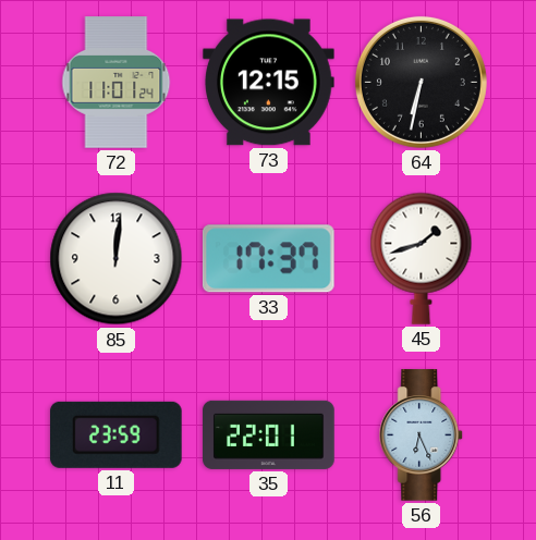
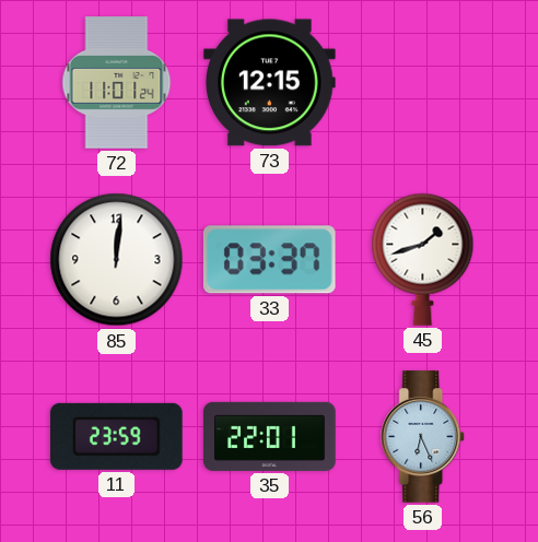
64: 6:32 -> none (421, 82)
33: 17:37 -> 03:37 (269, 260)
